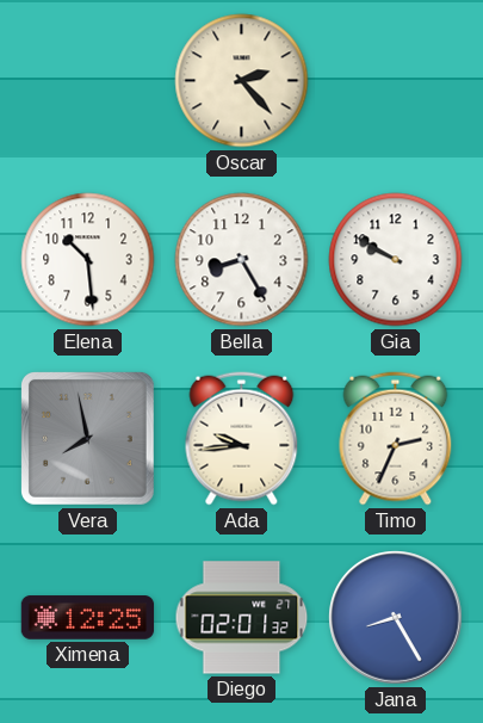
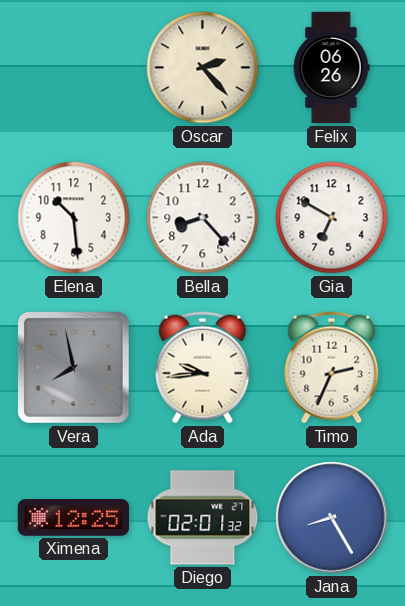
Felix: none -> 06:26 (331, 68)
Bella: 8:25 -> 8:23 (203, 218)
Gia: 9:50 -> 6:50 (332, 218)
